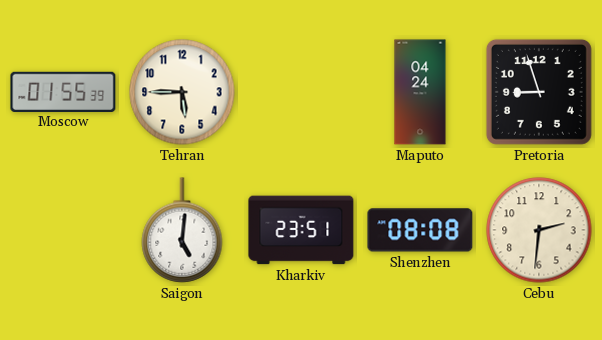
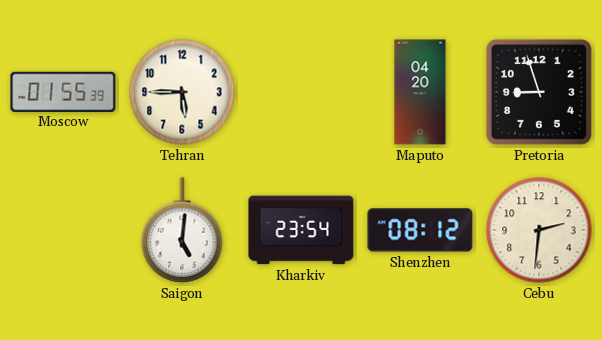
Maputo: 04:24 -> 04:20 (420, 92)
Kharkiv: 23:51 -> 23:54 (301, 230)
Shenzhen: 08:08 -> 08:12 (420, 230)
